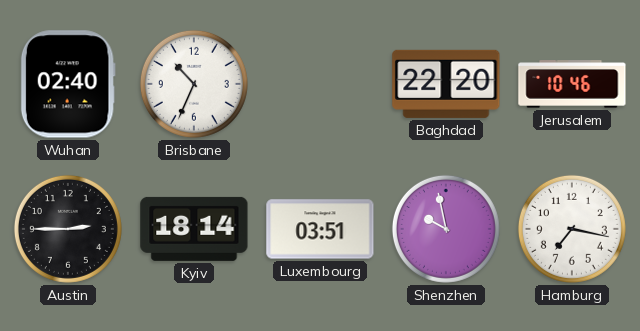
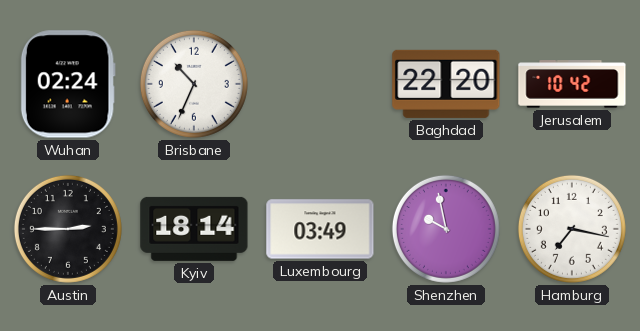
Wuhan: 02:40 -> 02:24 (68, 84)
Jerusalem: 10:46 -> 10:42 (572, 84)
Luxembourg: 03:51 -> 03:49 (320, 229)
